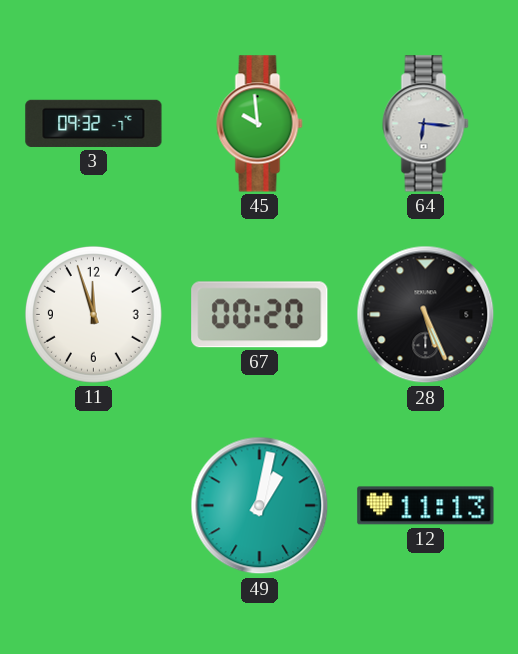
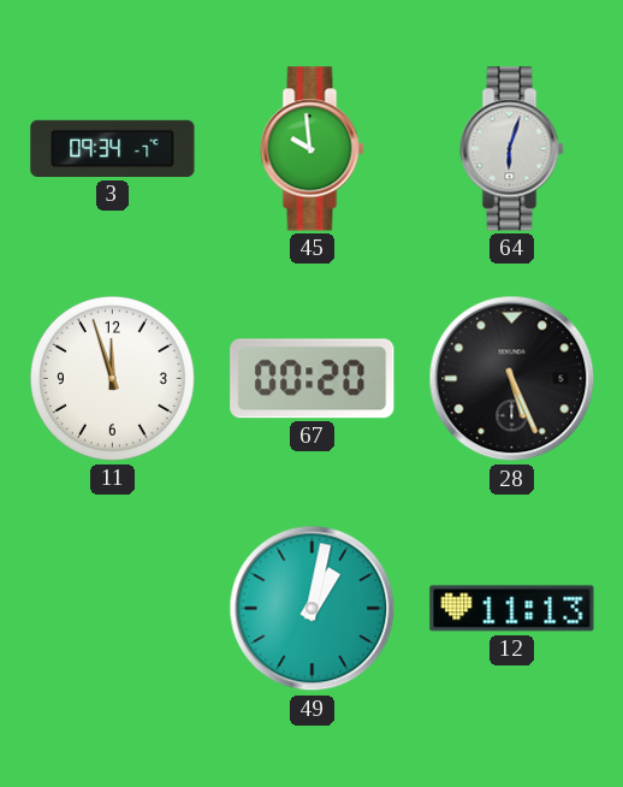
3: 09:32 -> 09:34 (113, 148)
64: 6:16 -> 6:03 (512, 149)
